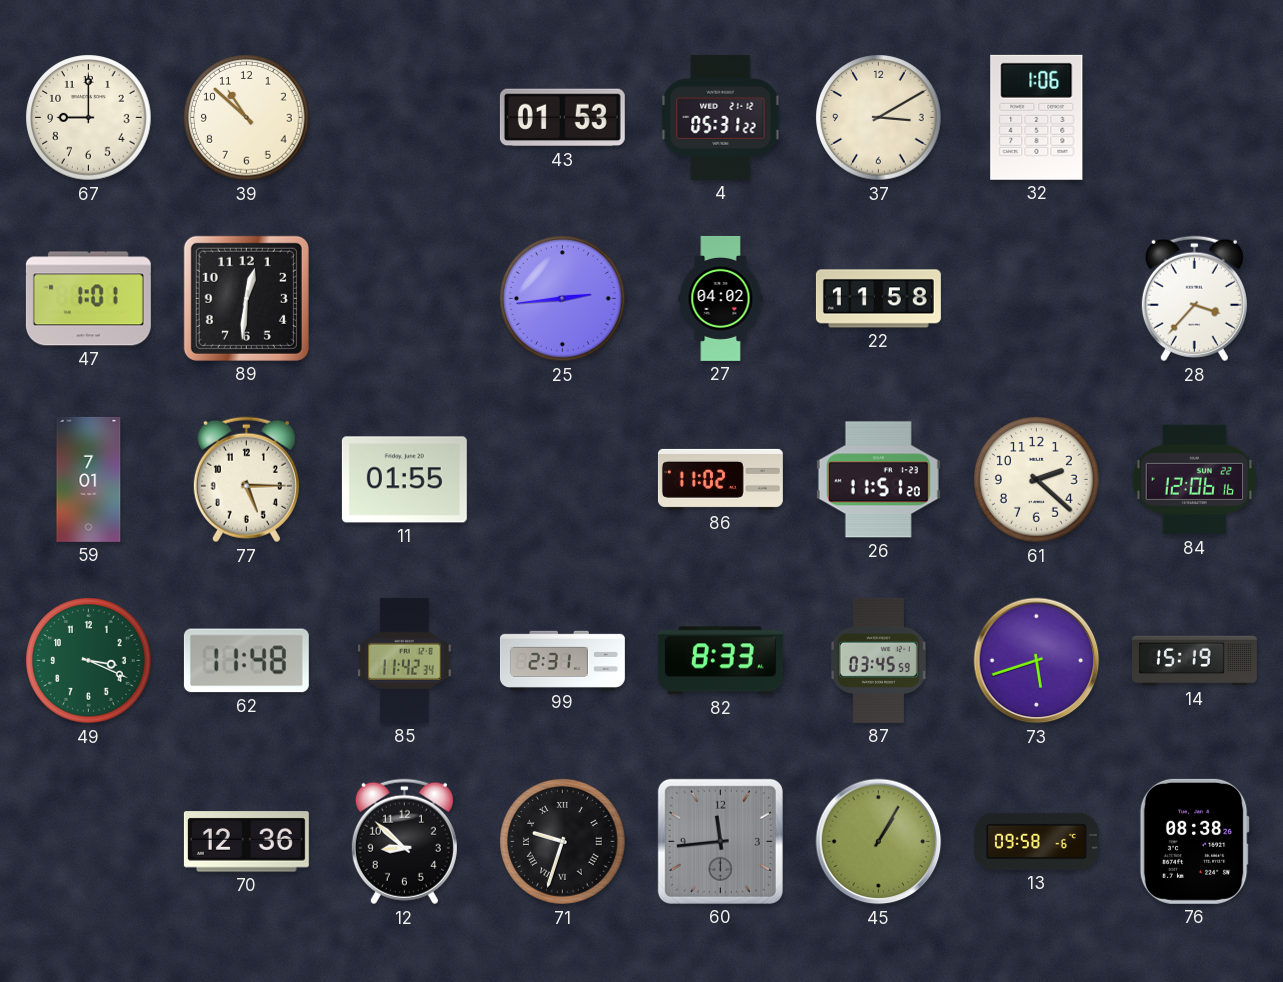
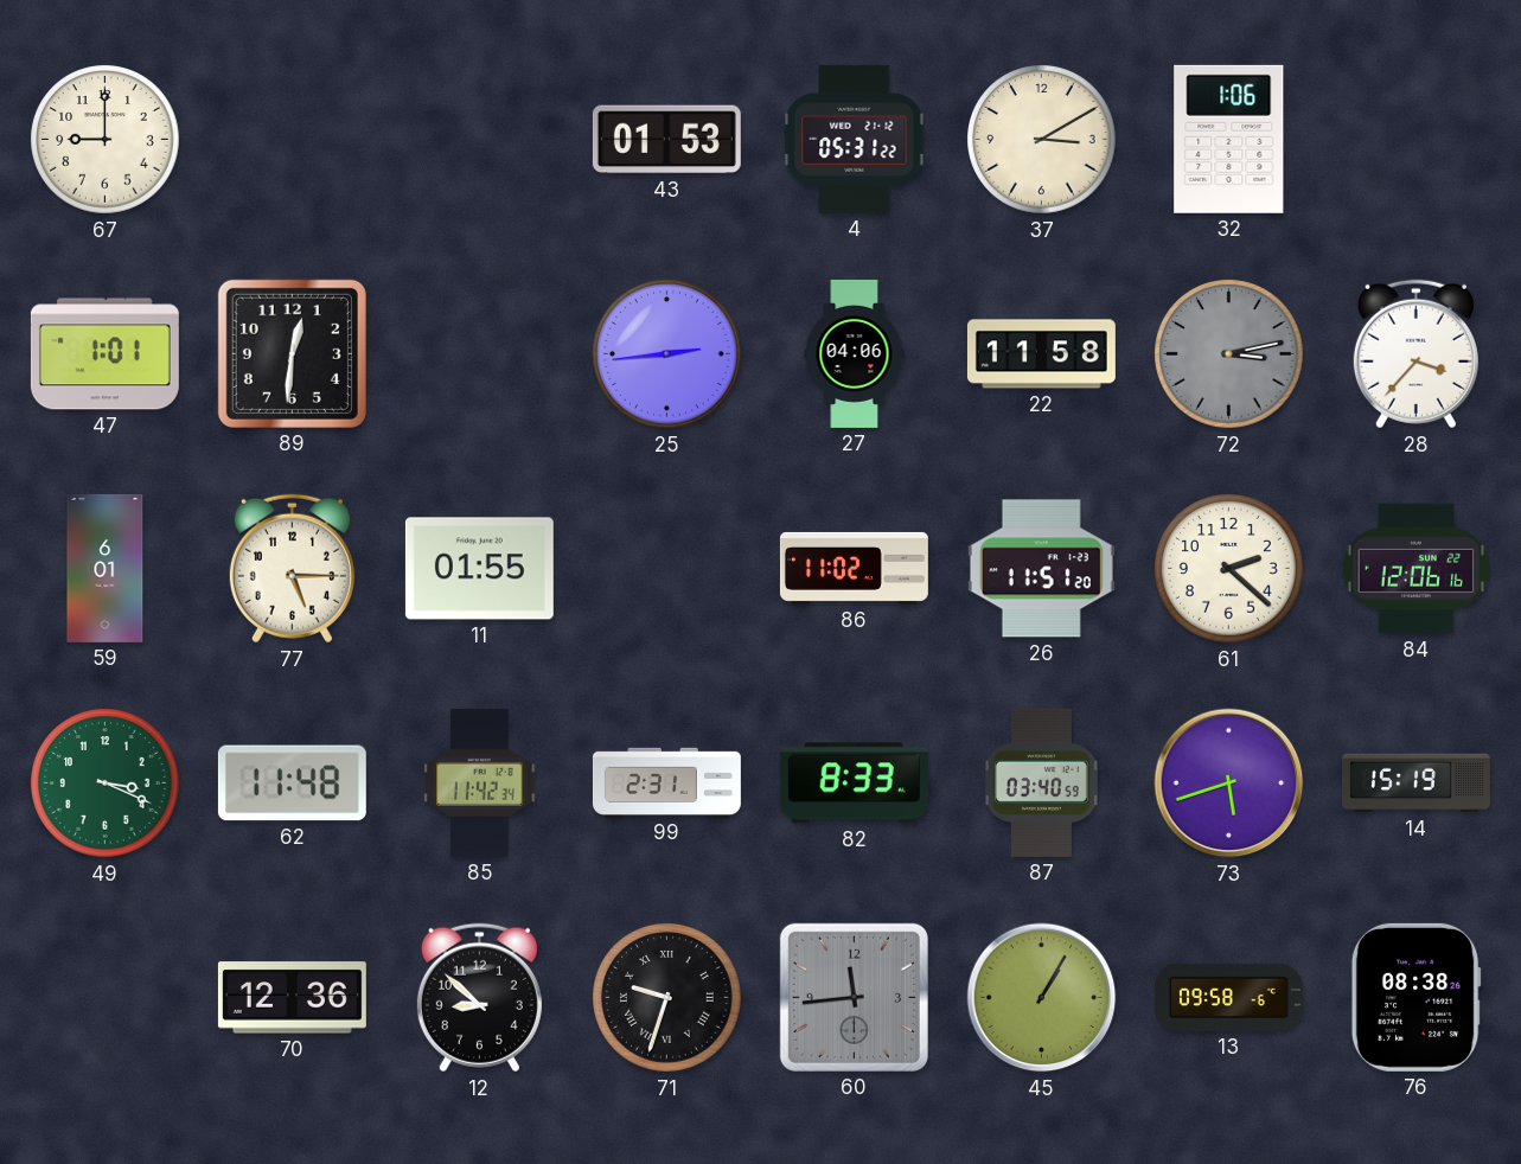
39: 10:52 -> none (247, 118)
27: 04:02 -> 04:06 (855, 353)
72: none -> 3:13 (1229, 354)
59: 7:01 -> 6:01 (106, 568)
87: 03:45 -> 03:40 (1041, 782)
